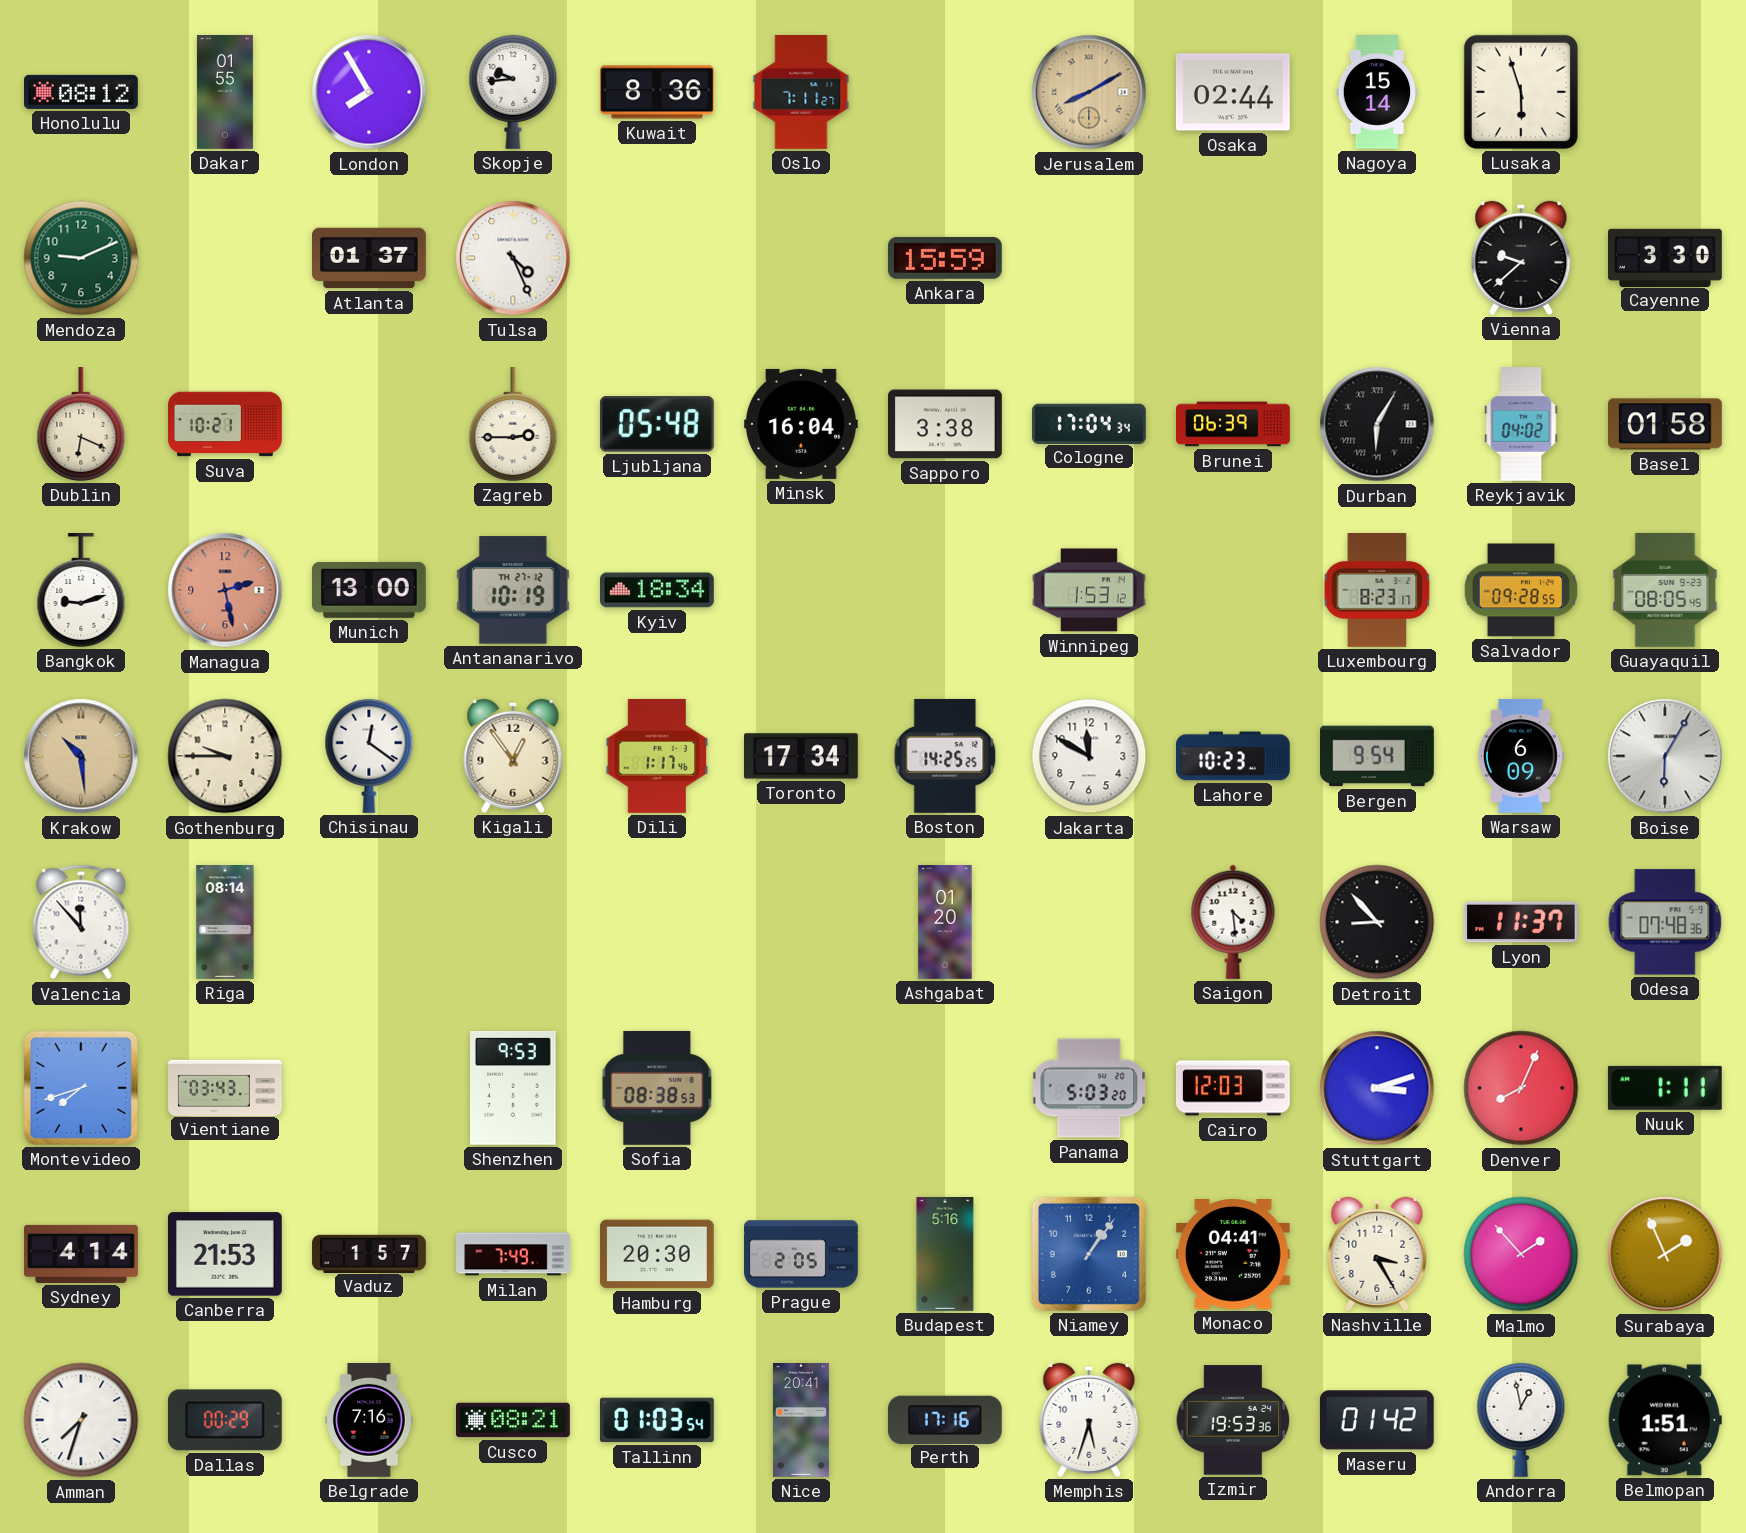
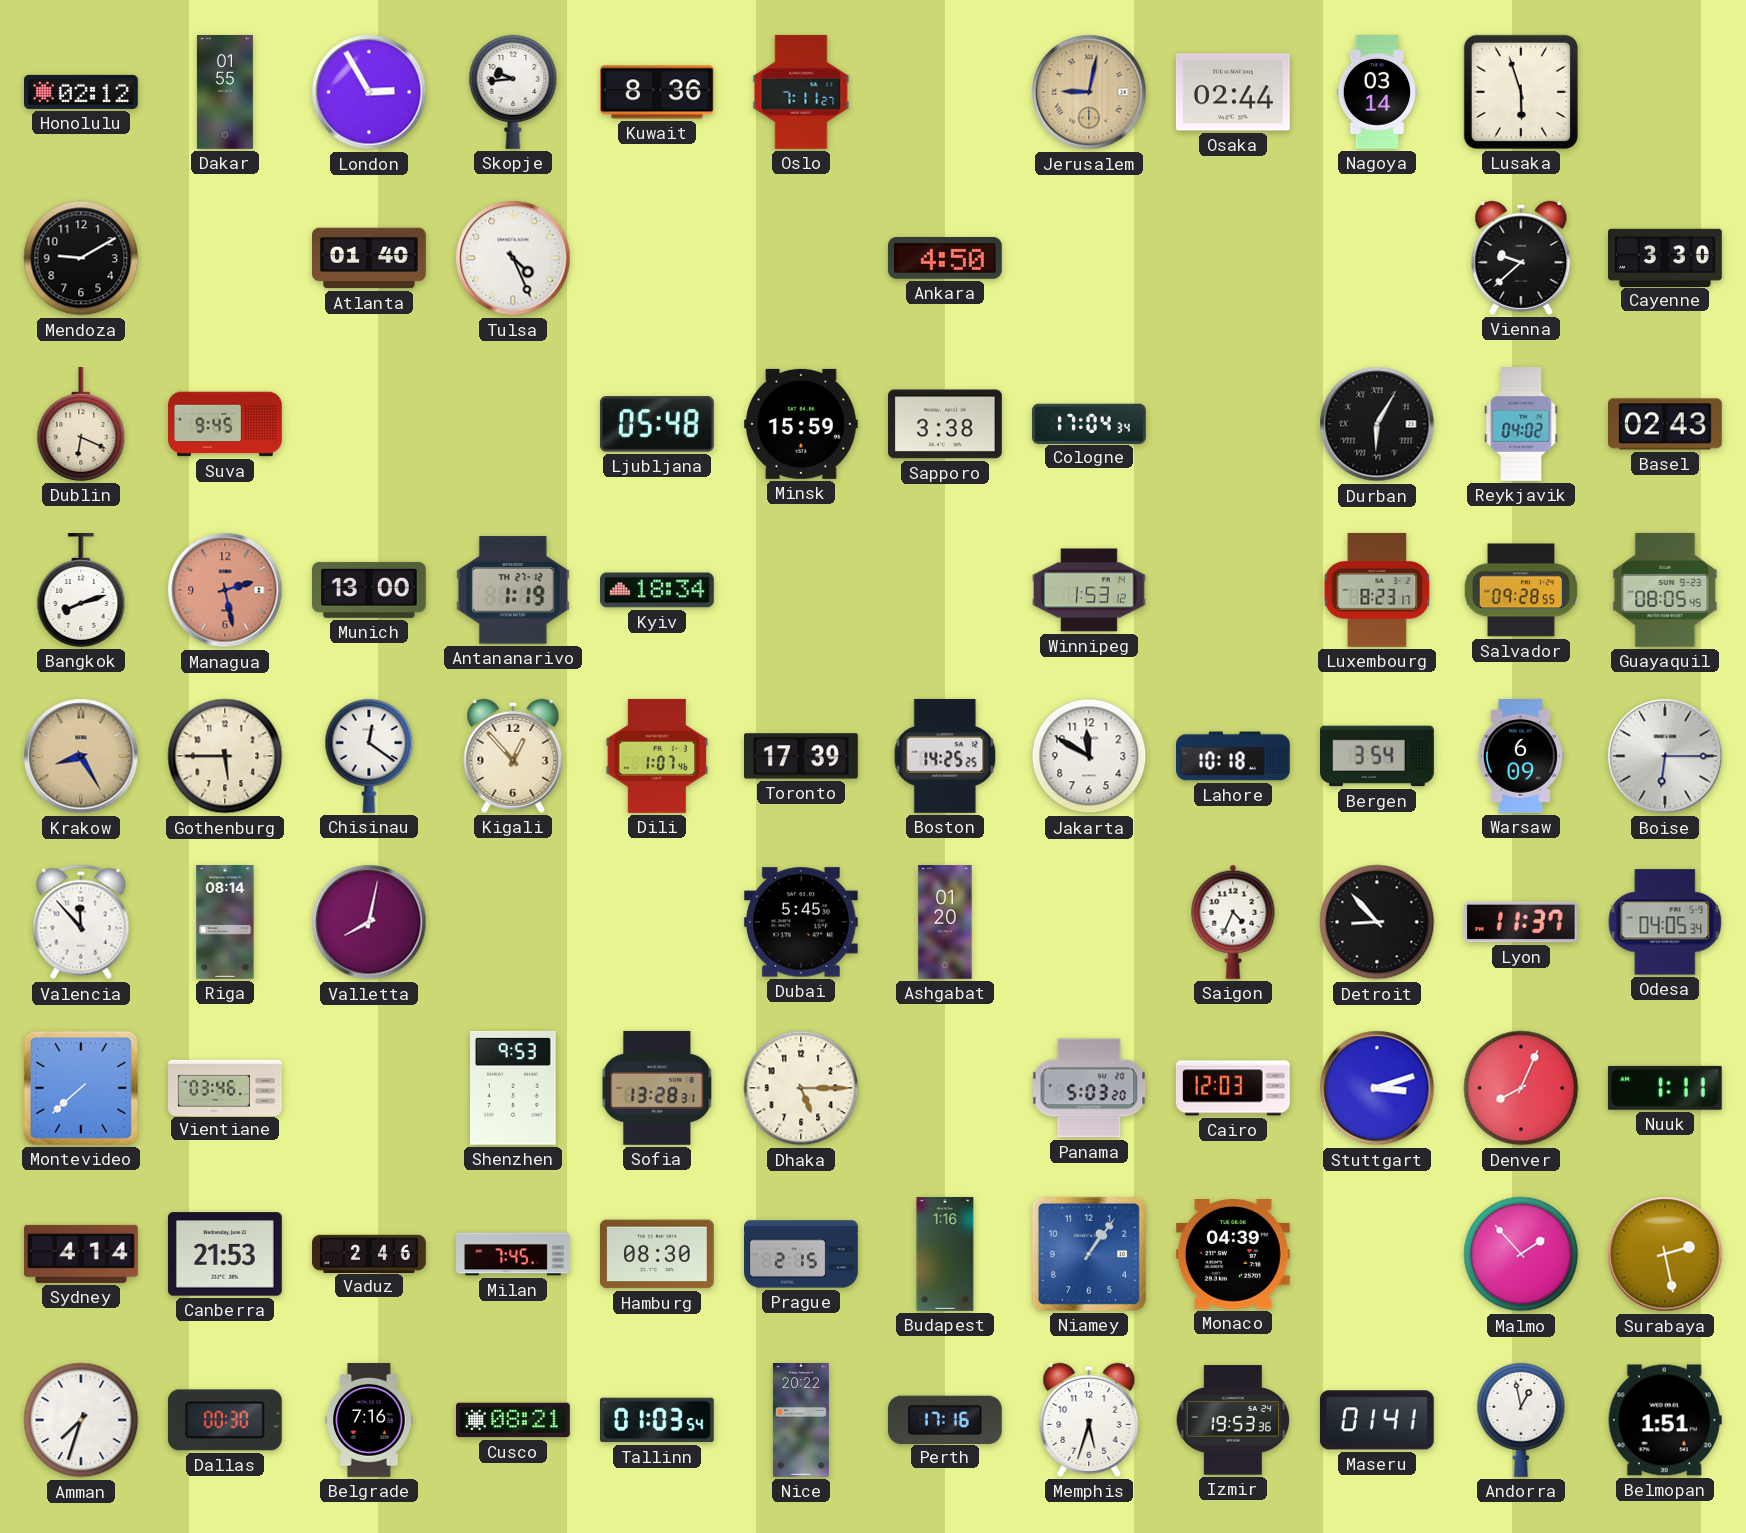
Honolulu: 08:12 -> 02:12 (82, 92)
London: 7:55 -> 2:55 (369, 92)
Jerusalem: 8:10 -> 9:02 (1089, 92)
Nagoya: 15:14 -> 03:14 (1377, 93)
Mendoza: 9:11 -> 9:10 (81, 258)
Mendoza dial: green -> black (81, 258)
Atlanta: 01:37 -> 01:40 (370, 258)
Ankara: 15:59 -> 4:50 (945, 258)
Suva: 10:21 -> 9:45 (225, 424)
Zagreb: 2:45 -> none (513, 425)
Minsk: 16:04 -> 15:59 (802, 424)
Brunei: 06:39 -> none (1233, 424)
Basel: 01:58 -> 02:43 (1666, 424)
Bangkok: 9:12 -> 8:12 (81, 591)
Antananarivo: 10:19 -> 1:19 (513, 590)
Krakow: 10:29 -> 8:25 (81, 756)
Gothenburg: 9:45 -> 5:45 (225, 756)
Kigali: 12:54 -> 12:53 (513, 756)
Dili: 1:17 -> 1:07 (657, 756)
Toronto: 17:34 -> 17:39 (802, 756)
Lahore: 10:23 -> 10:18 (1234, 756)
Bergen: 9:54 -> 3:54 (1378, 756)
Boise: 6:05 -> 6:15 (1665, 756)
Valletta: none -> 8:02 (369, 922)
Dubai: none -> 5:45 (801, 922)
Saigon: 4:29 -> 4:34 (1233, 922)
Odesa: 07:48 -> 04:05 (1665, 922)
Montevideo: 7:42 -> 7:38 (81, 1088)
Vientiane: 03:43 -> 03:46 (225, 1087)
Sofia: 08:38 -> 13:28 (657, 1088)
Dhaka: none -> 5:15 (801, 1088)
Vaduz: 1:57 -> 2:46 (369, 1253)
Milan: 7:49 -> 7:45 (514, 1254)
Hamburg: 20:30 -> 08:30 (657, 1254)
Prague: 2:05 -> 2:15 (801, 1254)
Budapest: 5:16 -> 1:16 (945, 1255)
Monaco: 04:41 -> 04:39 (1233, 1255)
Nashville: 3:25 -> none (1377, 1254)
Surabaya: 1:56 -> 2:28 (1665, 1254)
Dallas: 00:29 -> 00:30 (225, 1420)
Nice: 20:41 -> 20:22 (801, 1421)
Maseru: 01:42 -> 01:41 (1377, 1420)
